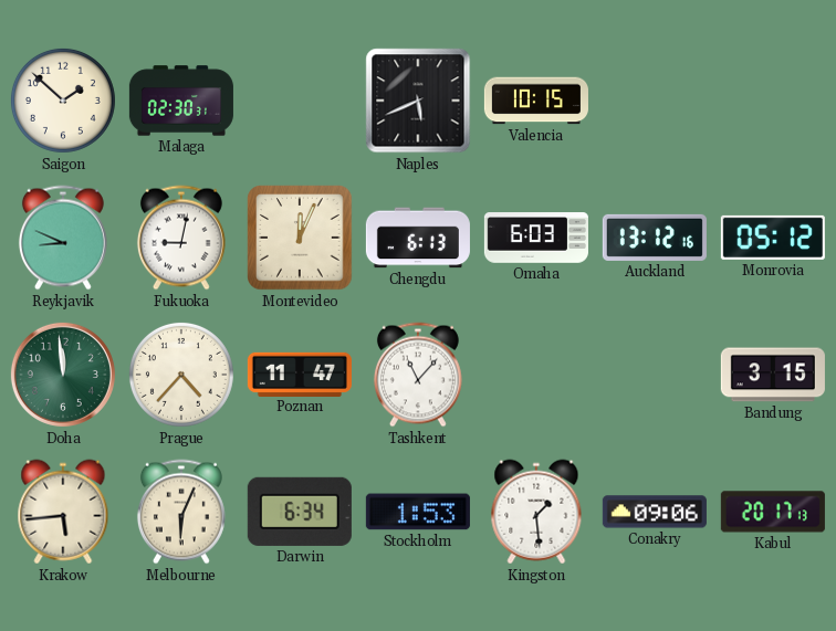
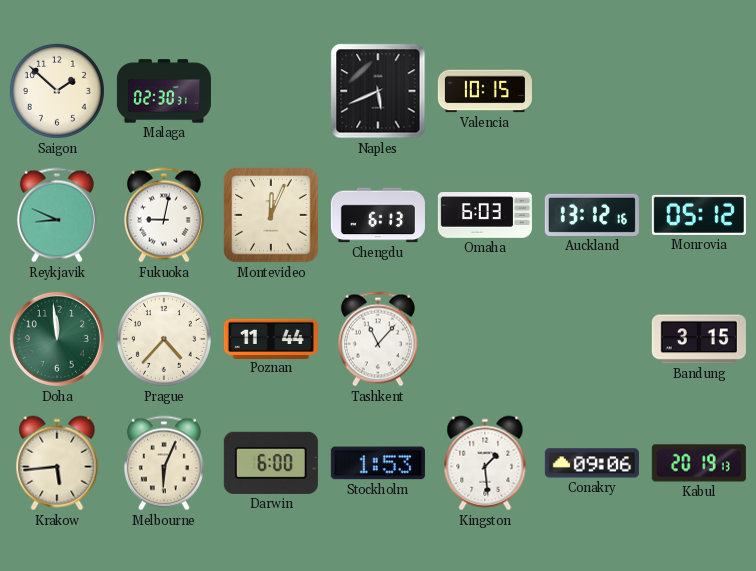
Poznan: 11:47 -> 11:44 (271, 338)
Darwin: 6:34 -> 6:00 (271, 463)
Kabul: 20:17 -> 20:19 (699, 463)
